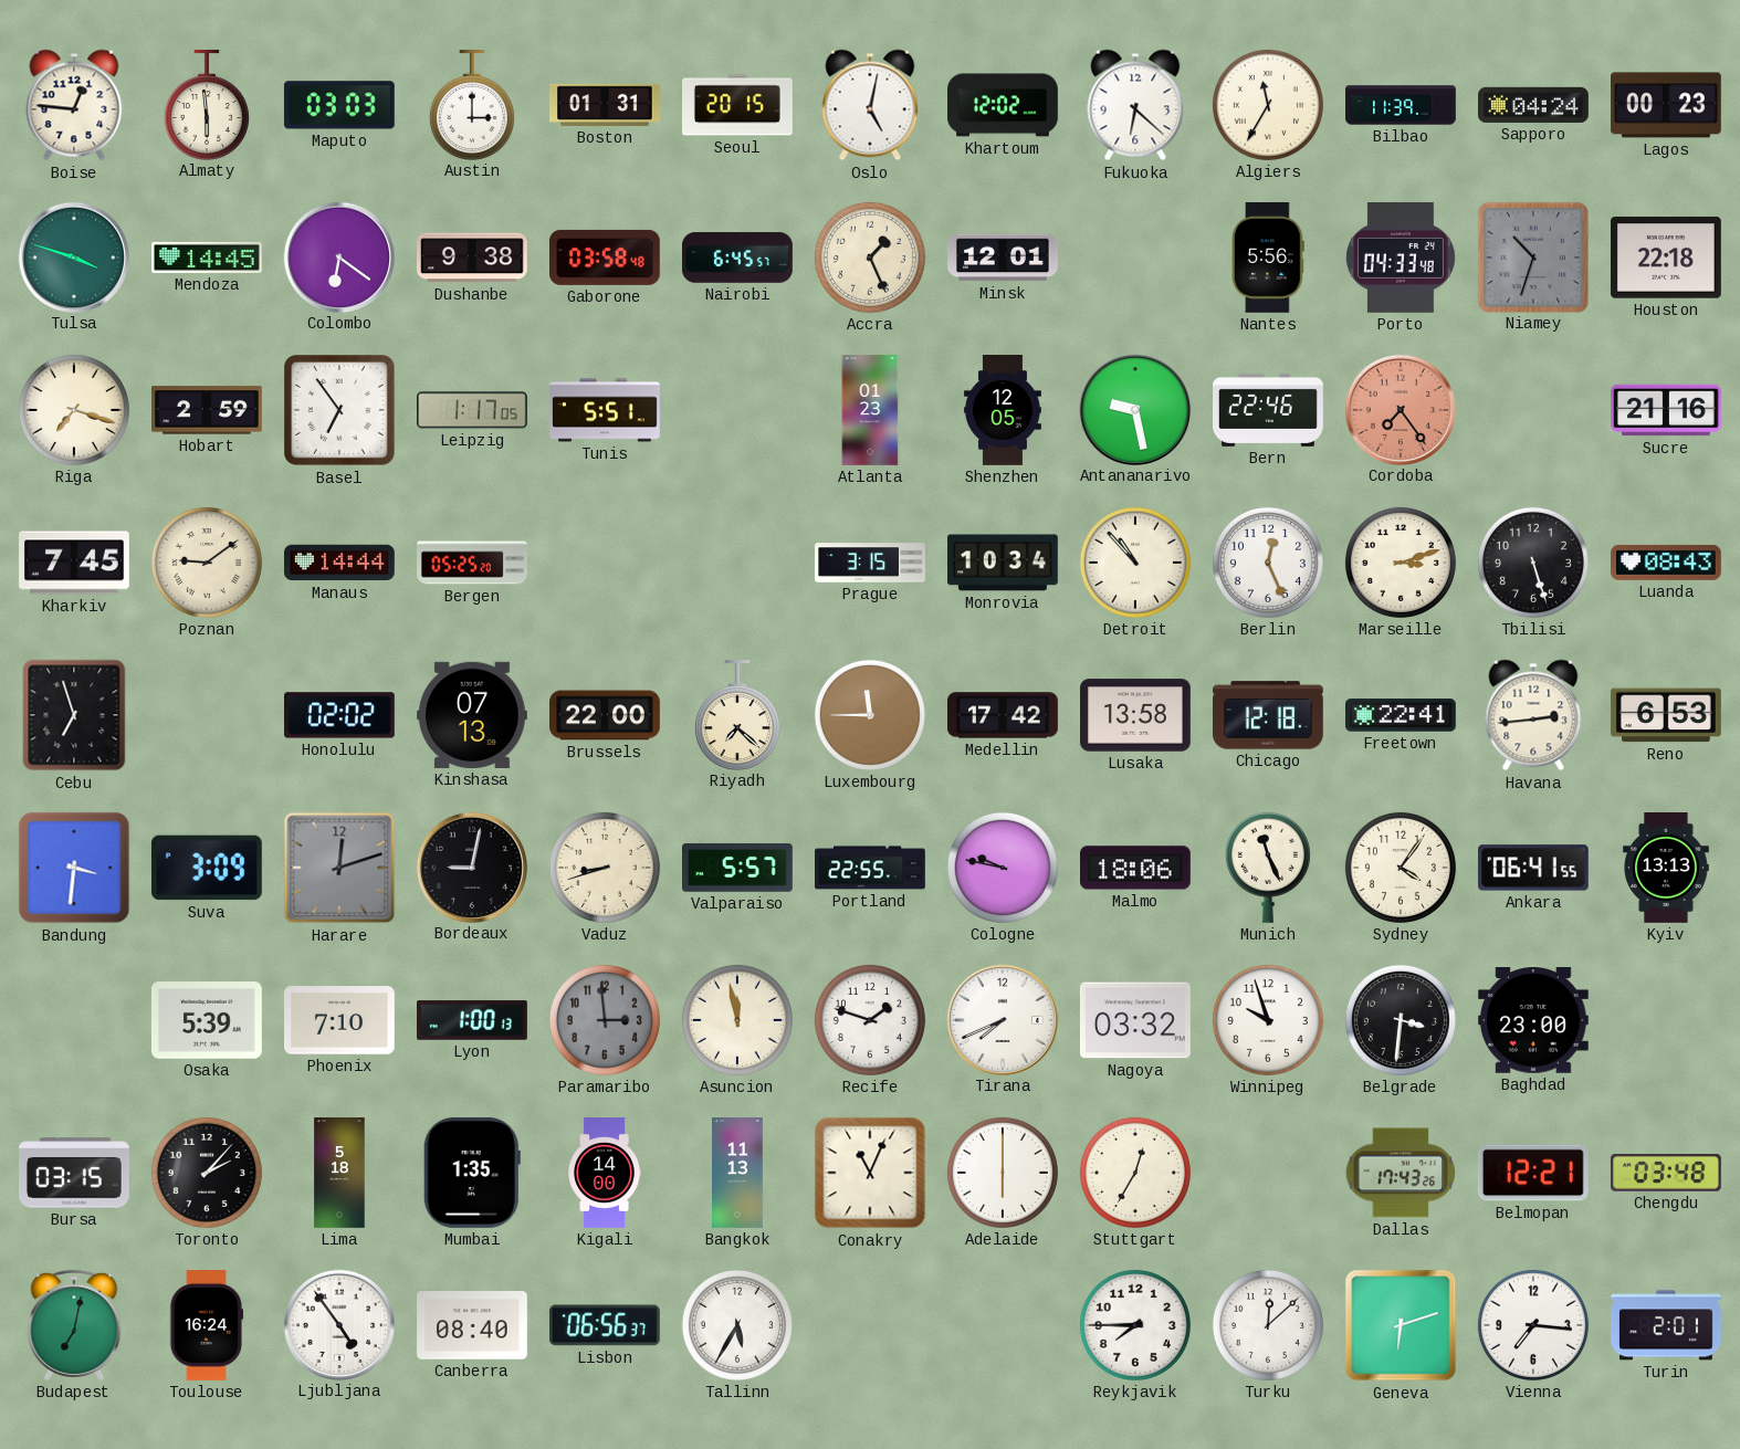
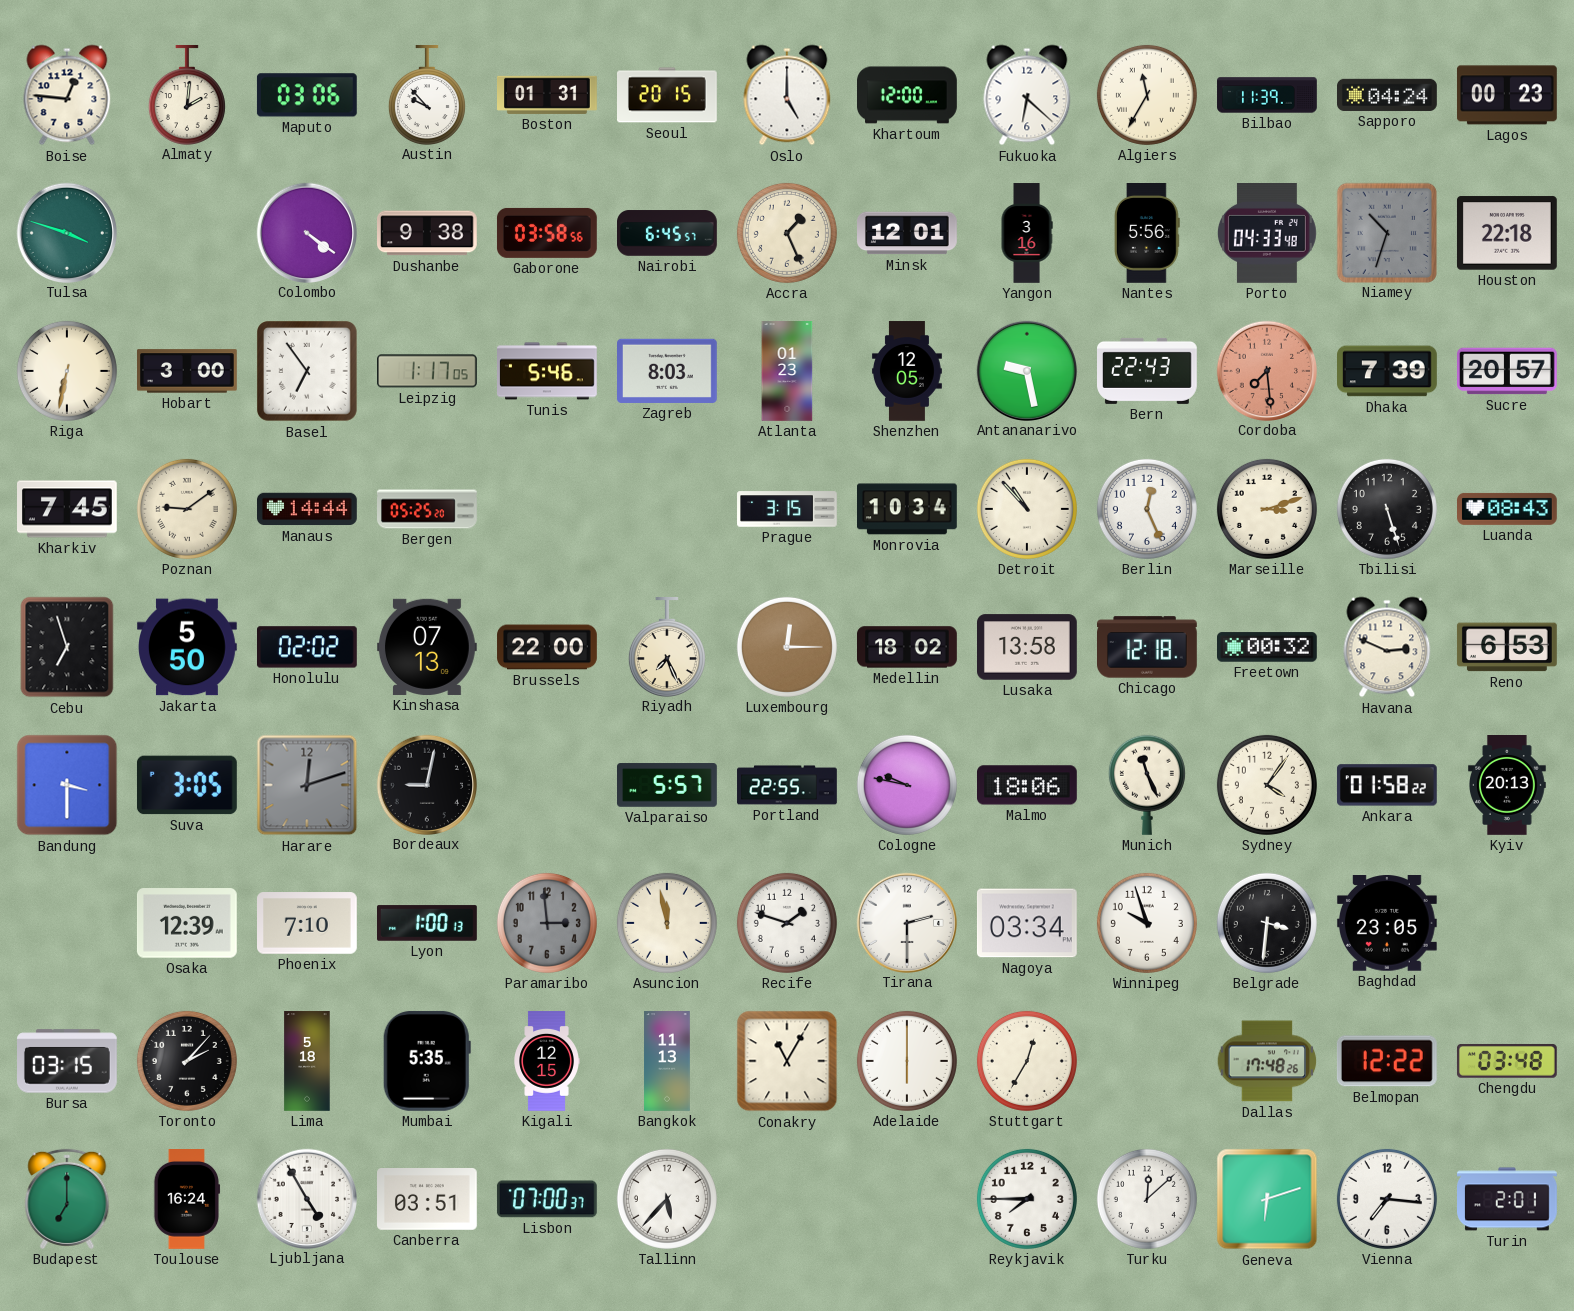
Almaty: 5:59 -> 2:01 (187, 95)
Maputo: 03:03 -> 03:06 (307, 95)
Austin: 3:00 -> 9:53 (427, 95)
Oslo: 5:02 -> 5:00 (787, 95)
Khartoum: 12:02 -> 12:00 (908, 95)
Mendoza: 14:45 -> none (208, 258)
Colombo: 6:21 -> 4:21 (306, 232)
Gaborone: 03:58:48 -> 03:58:56 (547, 233)
Yangon: none -> 3:16 (1027, 233)
Riga: 7:18 -> 6:32 (67, 371)
Hobart: 2:59 -> 3:00 (188, 371)
Tunis: 5:51 -> 5:46 (548, 371)
Zagreb: none -> 8:03 (668, 371)
Bern: 22:46 -> 22:43 (1148, 371)
Cordoba: 7:24 -> 7:29 (1266, 370)
Dhaka: none -> 7:39 (1388, 371)
Sucre: 21:16 -> 20:57 (1508, 371)
Jakarta: none -> 5:50 (188, 647)
Riyadh: 7:22 -> 7:26 (667, 647)
Luxembourg: 11:45 -> 12:15 (787, 647)
Medellin: 17:42 -> 18:02 (908, 647)
Freetown: 22:41 -> 00:32 (1268, 647)
Havana: 2:44 -> 2:49 (1387, 647)
Bandung: 3:31 -> 3:30 (67, 785)
Suva: 3:09 -> 3:05 (187, 785)
Vaduz: 8:42 -> none (605, 868)
Ankara: 06:41 -> 01:58 (1387, 785)
Kyiv: 13:13 -> 20:13 (1508, 786)
Osaka: 5:39 -> 12:39 (187, 923)
Tirana: 7:41 -> 2:30 (906, 922)
Nagoya: 03:32 -> 03:34 (1027, 923)
Baghdad: 23:00 -> 23:05 (1387, 923)
Mumbai: 1:35 -> 5:35 (427, 1061)
Kigali: 14:00 -> 12:15 (547, 1061)
Conakry: 11:04 -> 11:05 (787, 1061)
Dallas: 17:43 -> 17:48 (1267, 1061)
Belmopan: 12:21 -> 12:22 (1387, 1061)
Budapest: 7:02 -> 7:00 (67, 1199)
Ljubljana: 4:54 -> 4:55 (306, 1198)
Canberra: 08:40 -> 03:51 (428, 1200)
Lisbon: 06:56 -> 07:00 (547, 1199)
Tallinn: 5:35 -> 5:37 (667, 1199)
